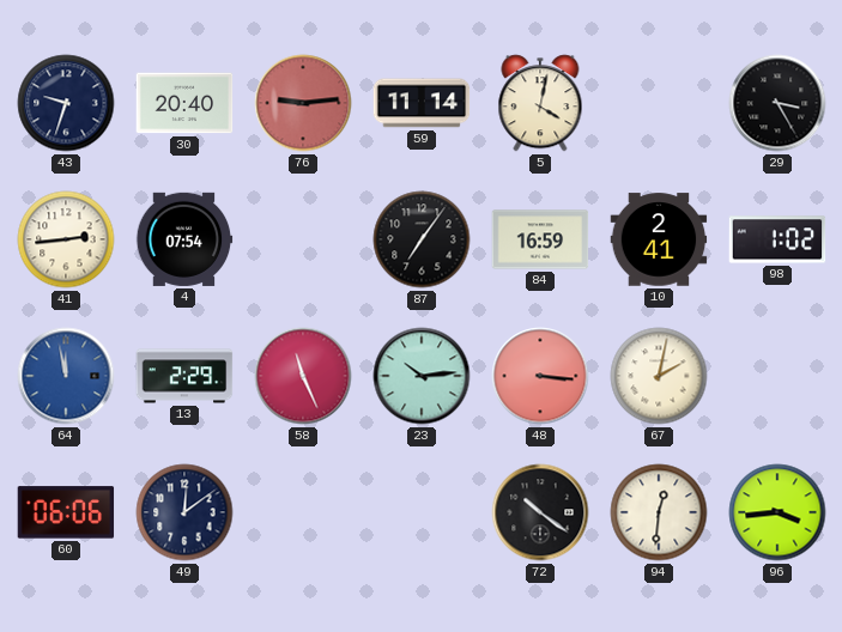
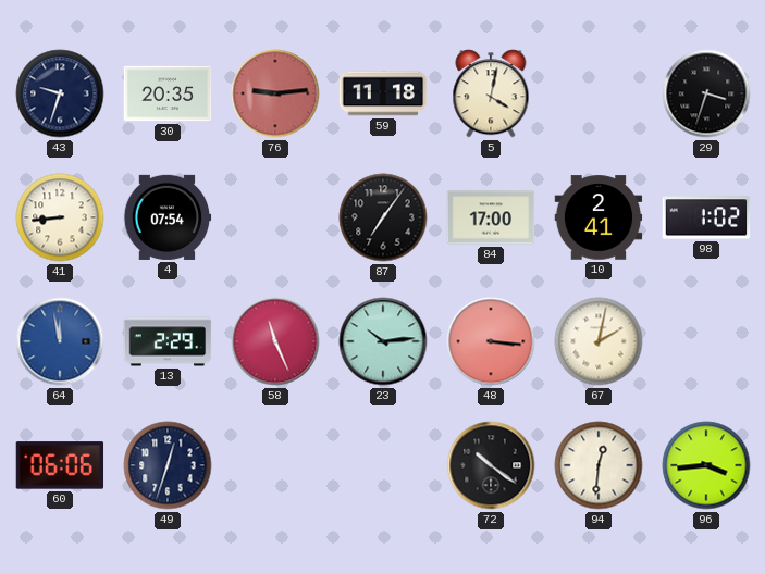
30: 20:40 -> 20:35 (168, 93)
59: 11:14 -> 11:18 (383, 93)
29: 3:25 -> 3:33 (706, 93)
41: 2:44 -> 8:44 (60, 217)
84: 16:59 -> 17:00 (491, 217)
49: 12:09 -> 12:33 (168, 465)
